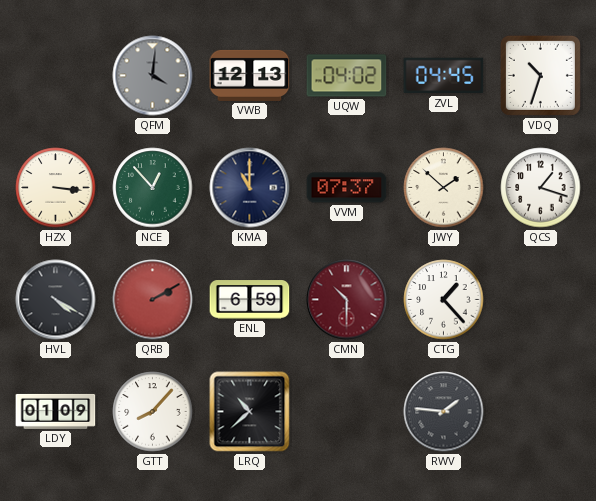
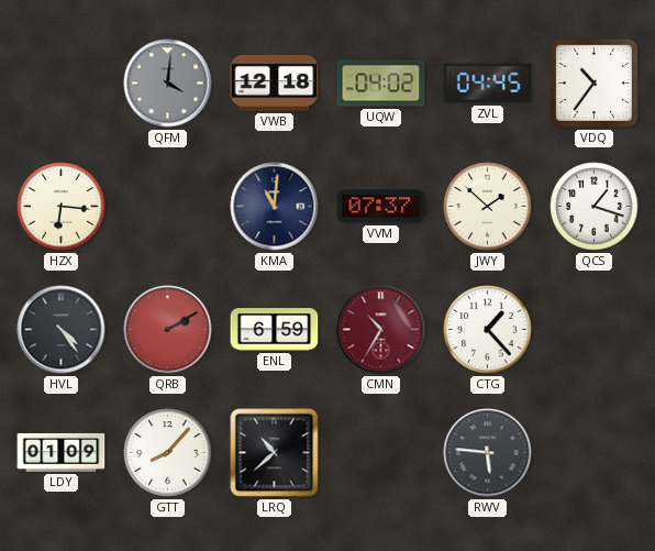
VWB: 12:13 -> 12:18 (275, 82)
VDQ: 10:33 -> 10:36 (593, 82)
HZX: 3:16 -> 6:16 (62, 207)
NCE: 12:53 -> none (153, 188)
KMA: 11:00 -> 11:01 (275, 207)
HVL: 4:20 -> 4:24 (62, 330)
CMN: 10:30 -> 10:35 (381, 330)
RWV: 1:46 -> 5:46 (488, 453)
